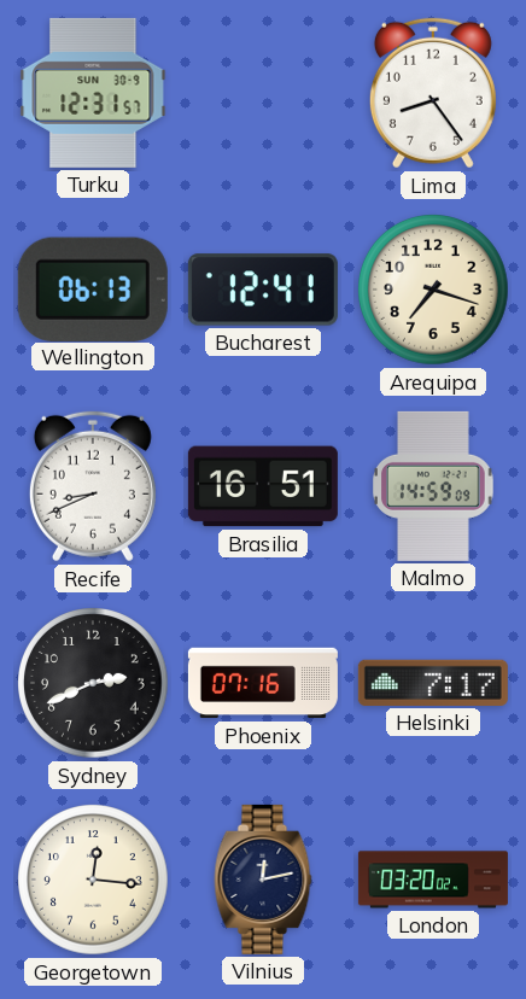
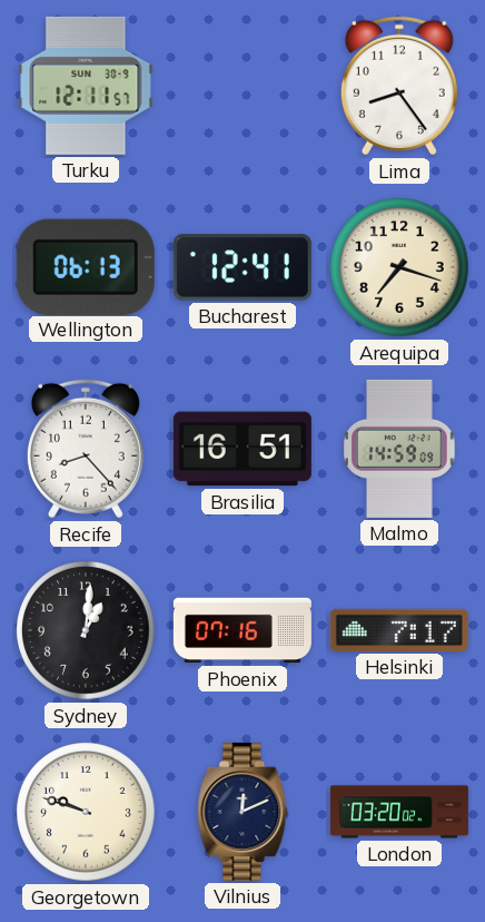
Turku: 12:31 -> 12:11 (86, 86)
Recife: 8:41 -> 8:23 (86, 449)
Sydney: 2:41 -> 1:01 (86, 630)
Georgetown: 12:16 -> 9:48 (86, 812)
Vilnius: 12:13 -> 12:11 (242, 812)
